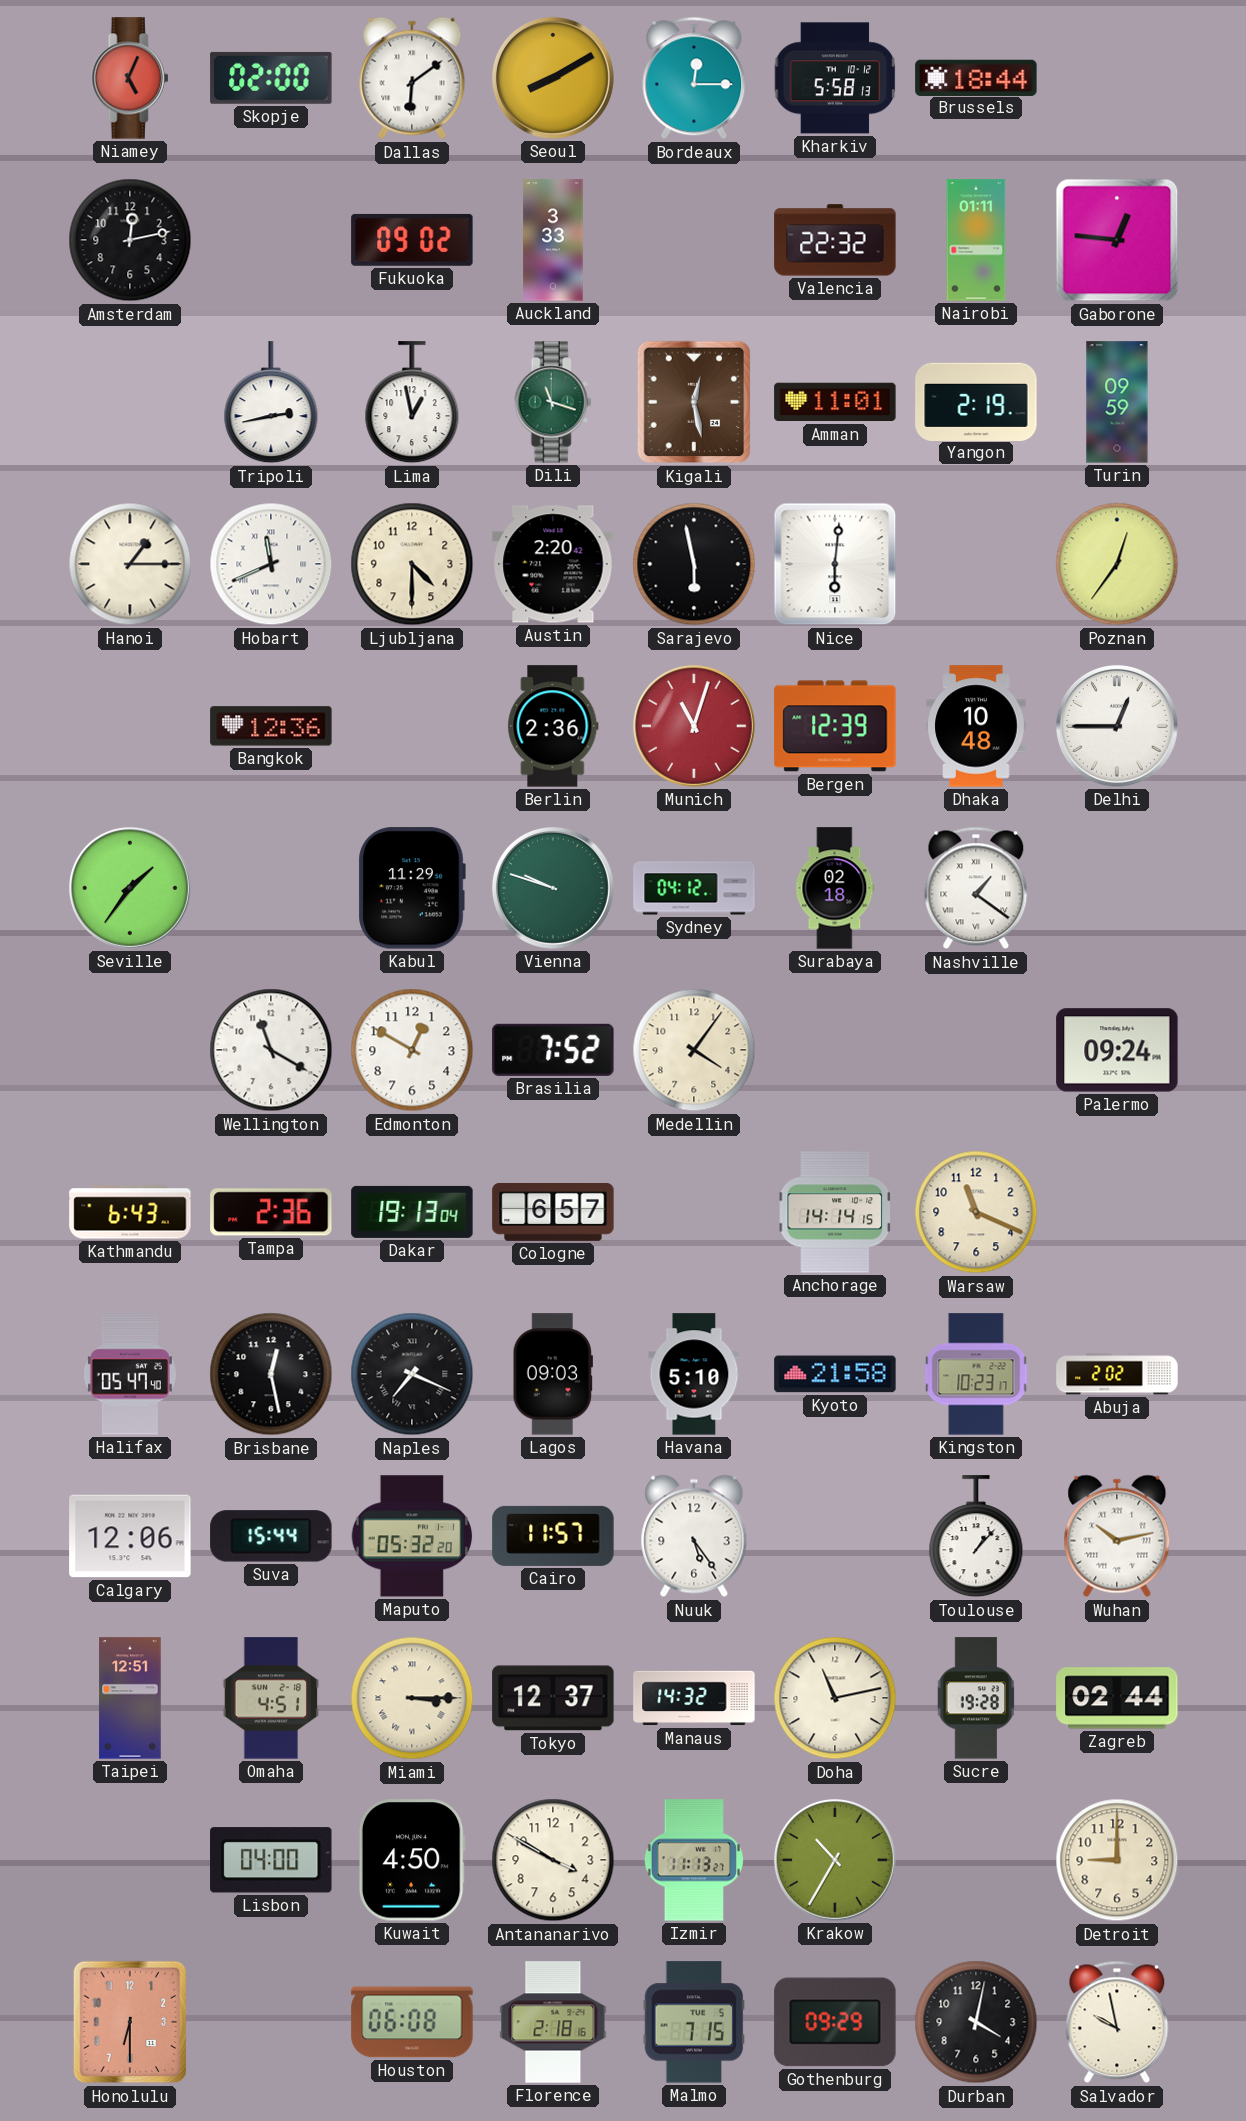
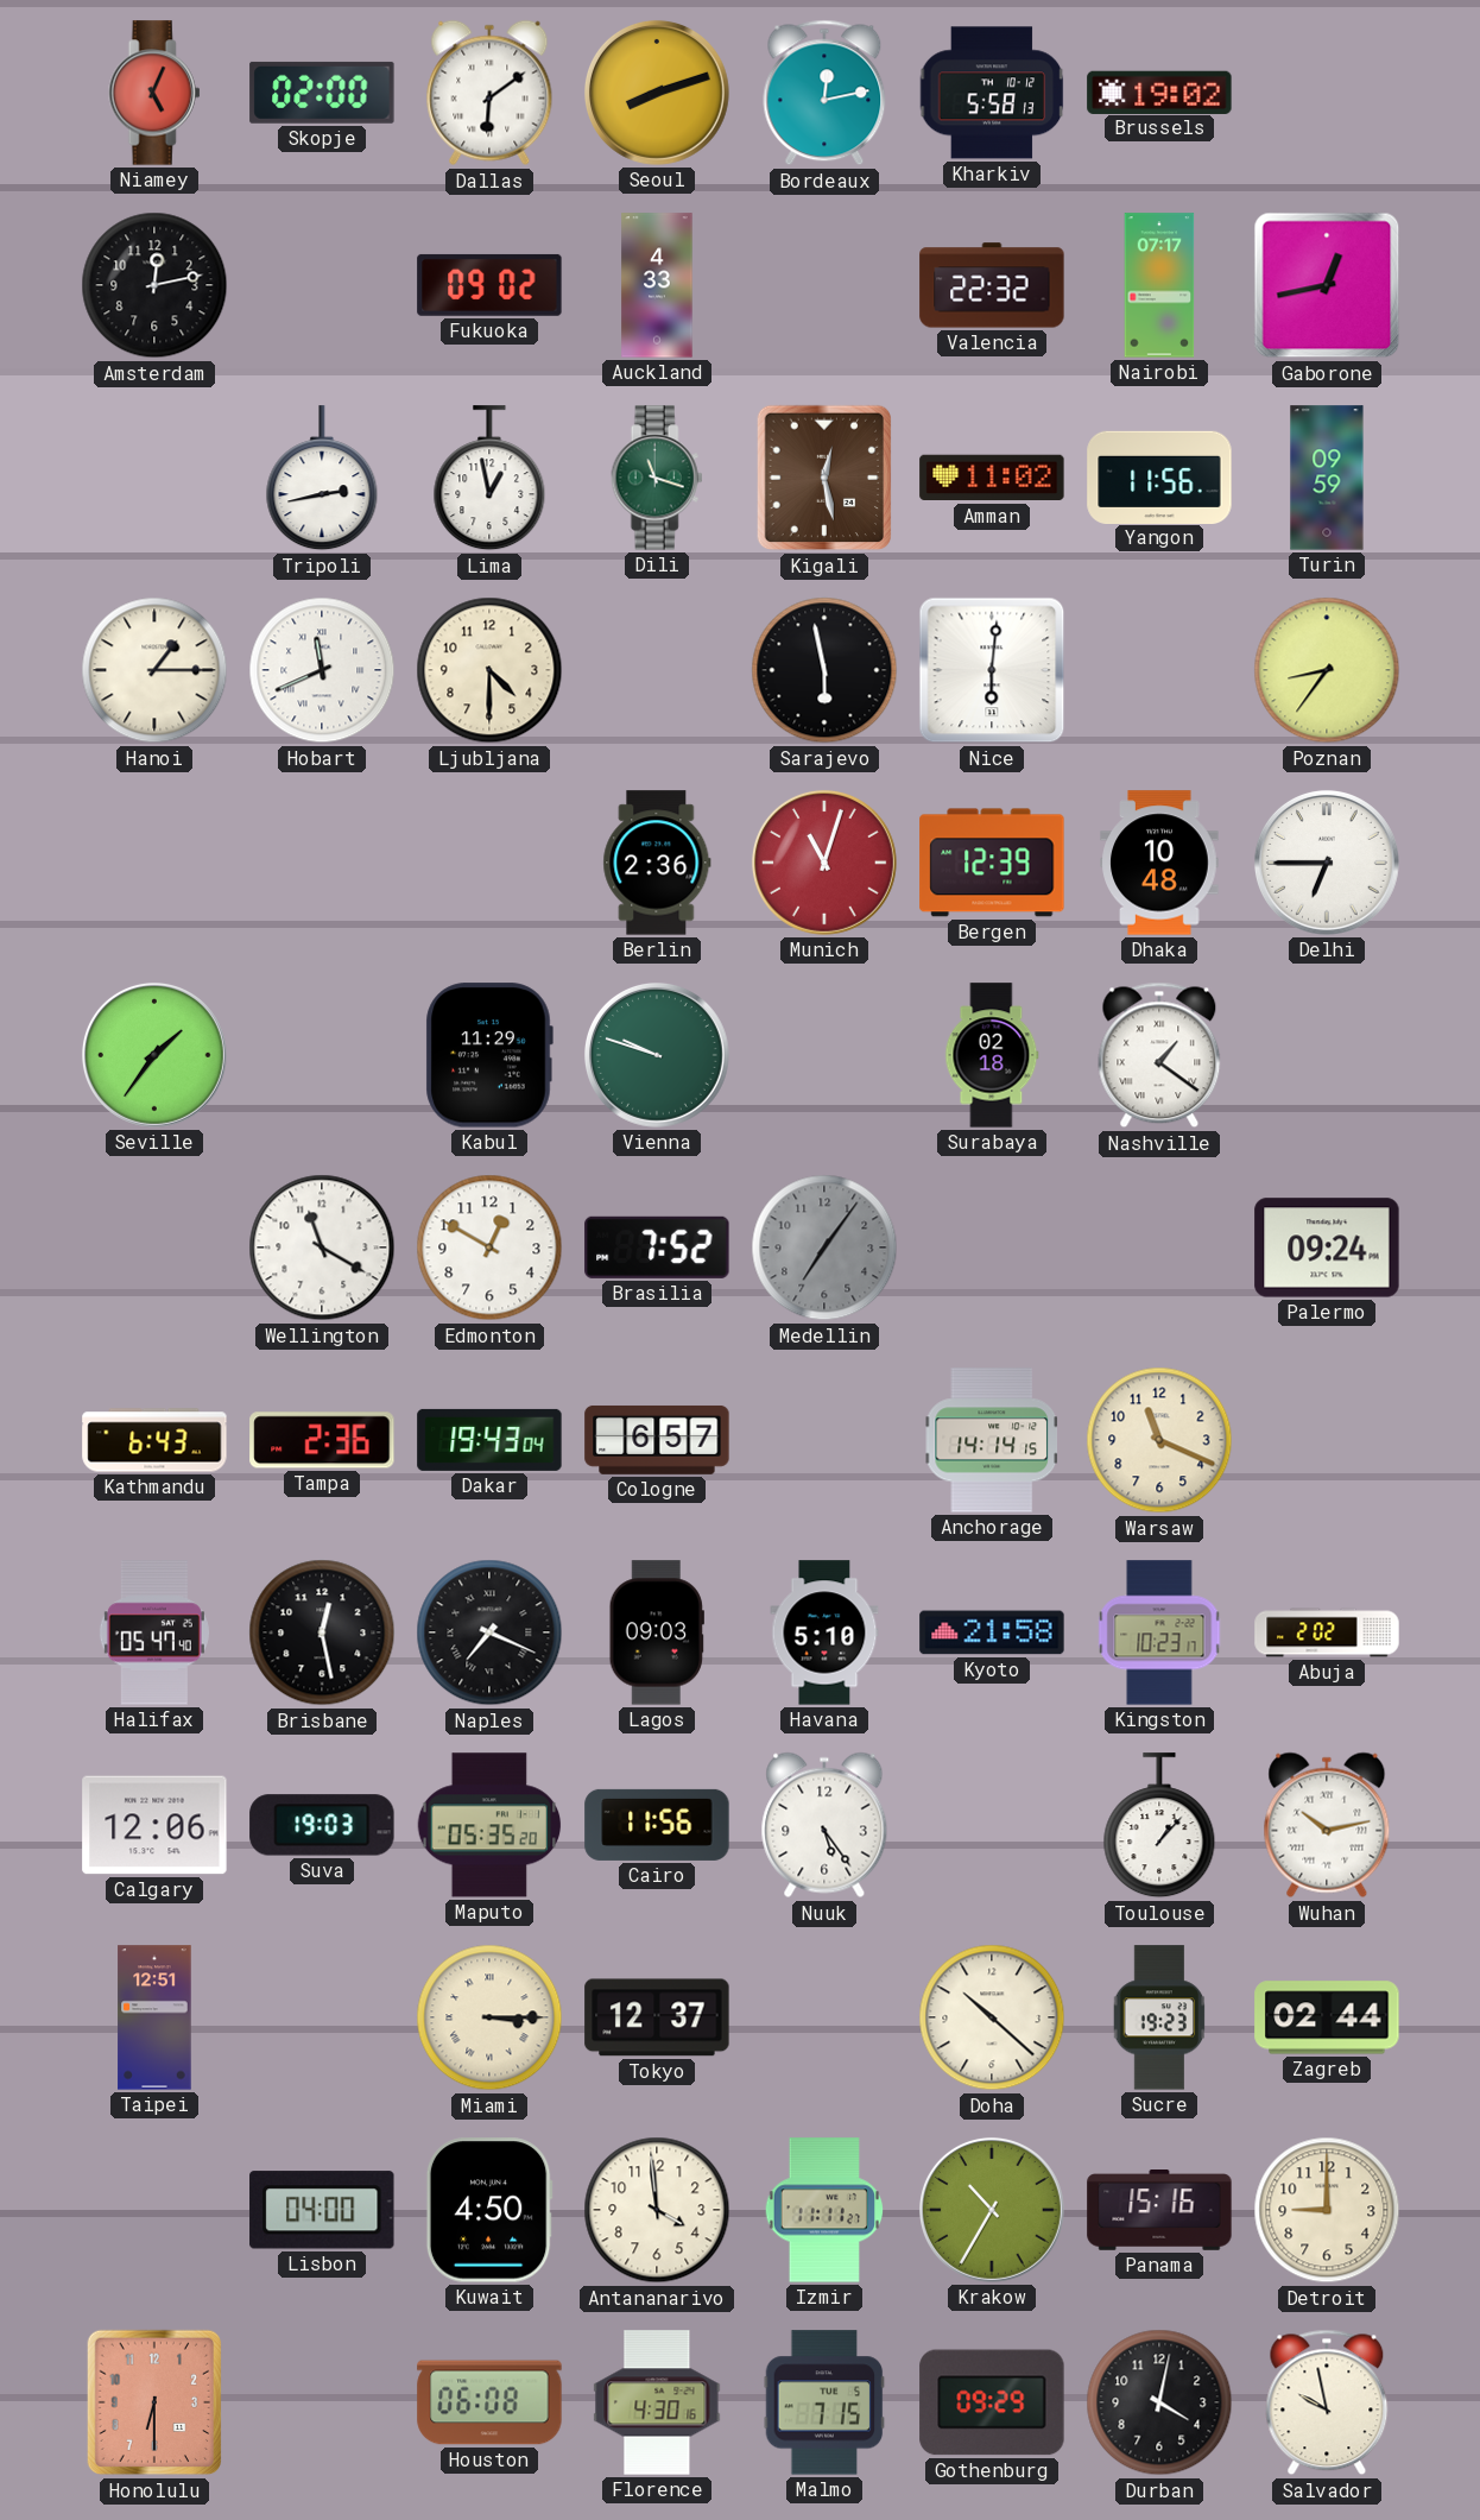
Seoul: 8:10 -> 8:12 (657, 93)
Bordeaux: 12:15 -> 12:13 (824, 93)
Brussels: 18:44 -> 19:02 (1159, 91)
Auckland: 3:33 -> 4:33 (657, 285)
Nairobi: 01:11 -> 07:17 (1159, 285)
Gaborone: 12:46 -> 12:43 (1327, 285)
Amman: 11:01 -> 11:02 (992, 478)
Yangon: 2:19 -> 11:56 (1159, 476)
Austin: 2:20 -> none (553, 564)
Poznan: 12:36 -> 8:36 (1327, 670)
Bangkok: 12:36 -> none (271, 726)
Delhi: 12:45 -> 6:45 (1327, 863)
Sydney: 04:12 -> none (694, 888)
Medellin: 4:06 -> 7:06 (824, 1248)
Medellin dial: cream -> grey (824, 1248)
Dakar: 19:13 -> 19:43 (489, 1440)
Suva: 15:44 -> 19:03 (322, 1825)
Maputo: 05:32 -> 05:35 (489, 1825)
Cairo: 11:57 -> 11:56 (657, 1825)
Omaha: 4:51 -> none (271, 1698)
Manaus: 14:32 -> none (694, 1698)
Doha: 11:13 -> 10:22 (992, 2017)
Sucre: 19:28 -> 19:23 (1159, 2017)
Antananarivo: 3:50 -> 3:59 (657, 2210)
Izmir: 11:13 -> 11:11 (824, 2210)
Panama: none -> 15:16 (1159, 2210)
Florence: 2:18 -> 4:30 (657, 2402)
